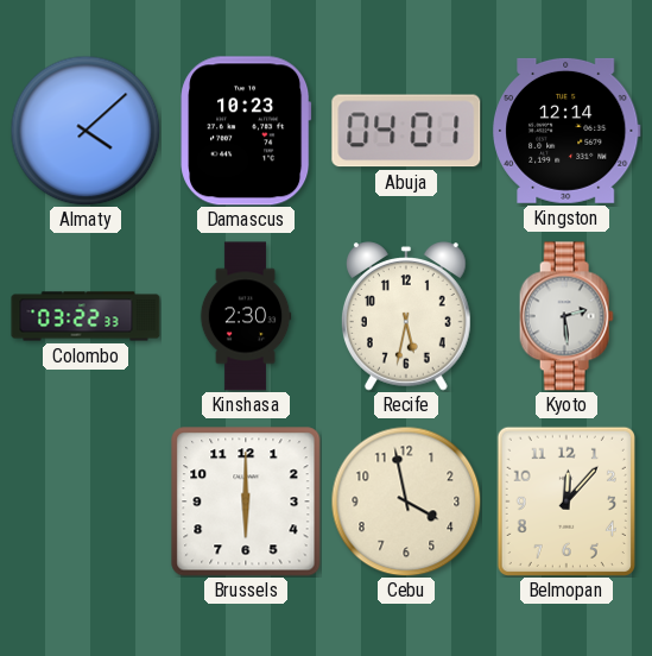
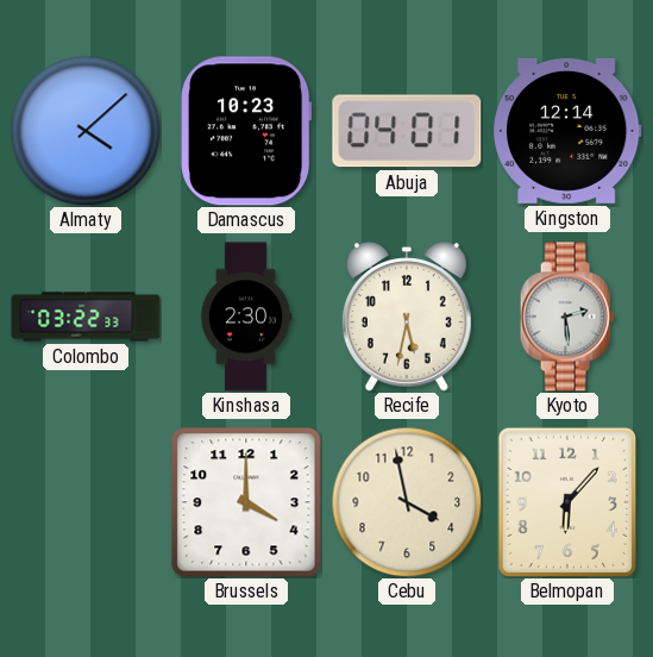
Brussels: 6:00 -> 4:00 (246, 502)
Belmopan: 12:07 -> 6:07 (567, 502)
